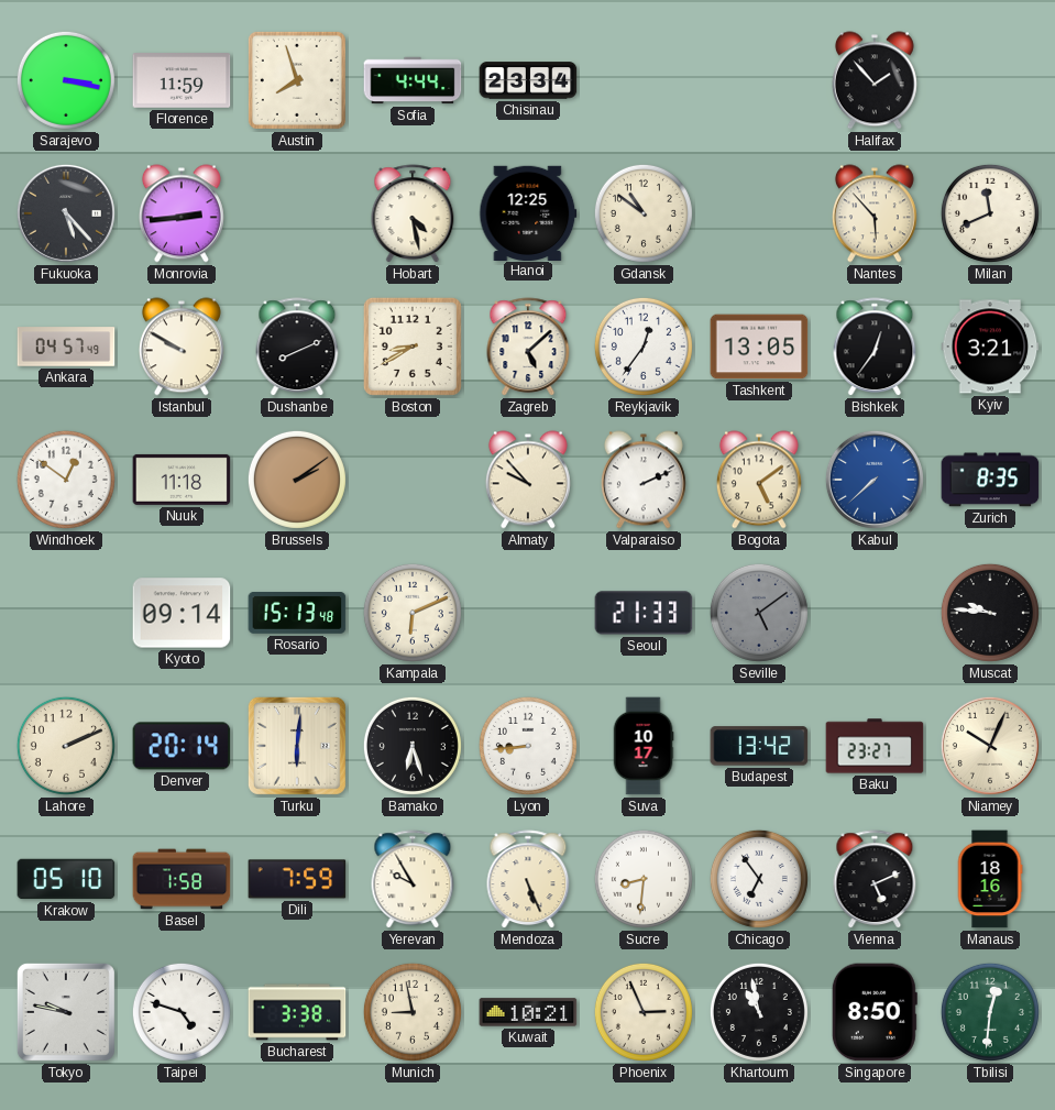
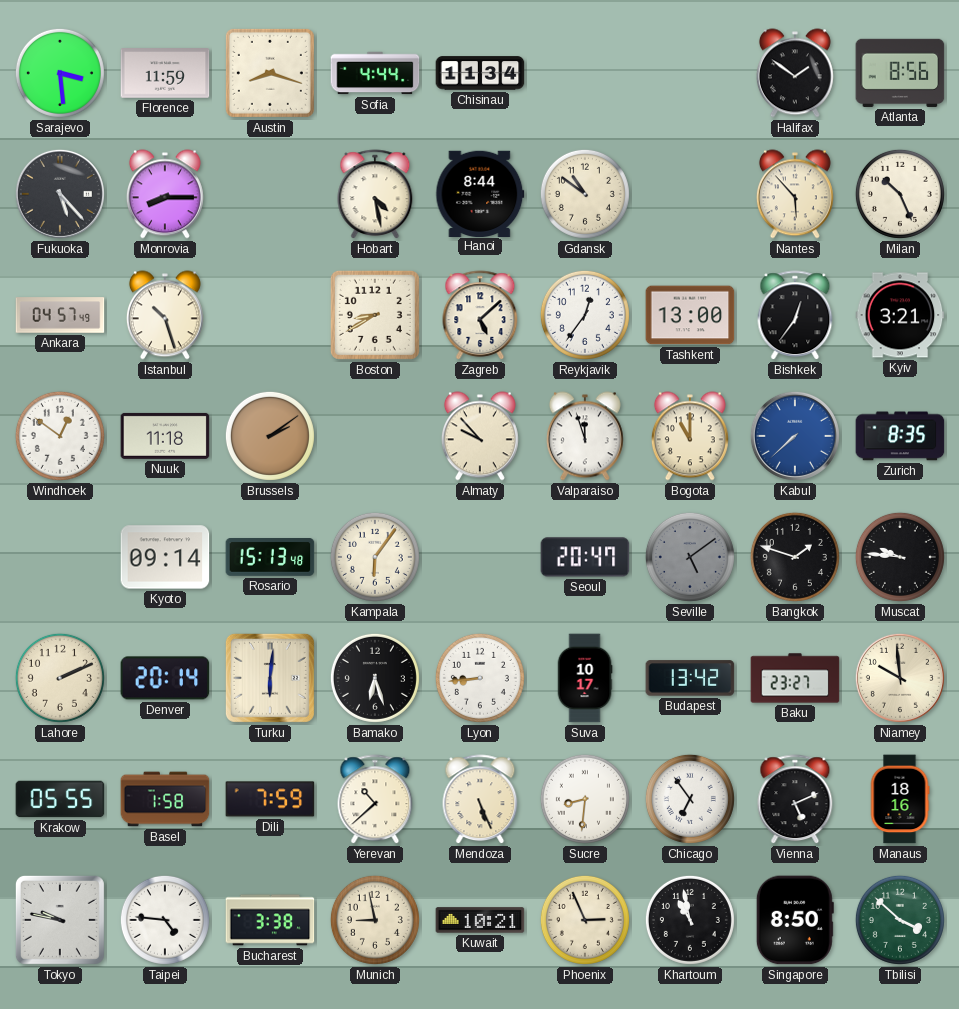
Sarajevo: 3:17 -> 3:29 (60, 73)
Austin: 7:57 -> 8:18 (270, 73)
Chisinau: 23:34 -> 11:34 (480, 73)
Halifax: 1:53 -> 1:51 (795, 73)
Atlanta: none -> 8:56 (900, 73)
Monrovia: 2:44 -> 8:15 (165, 194)
Hanoi: 12:25 -> 8:44 (480, 193)
Milan: 11:41 -> 10:26 (900, 194)
Istanbul: 9:50 -> 10:27 (165, 315)
Dushanbe: 8:11 -> none (297, 348)
Tashkent: 13:05 -> 13:00 (690, 315)
Valparaiso: 2:11 -> 11:57 (585, 436)
Bogota: 5:09 -> 11:00 (690, 436)
Kampala: 6:11 -> 6:06 (375, 557)
Seoul: 21:33 -> 20:47 (585, 557)
Bangkok: none -> 1:48 (795, 557)
Niamey: 10:04 -> 9:59 (900, 678)
Krakow: 05:10 -> 05:55 (60, 799)
Yerevan: 9:55 -> 10:38 (375, 800)
Taipei: 4:48 -> 4:46 (165, 920)
Tbilisi: 12:31 -> 3:52 (900, 920)
